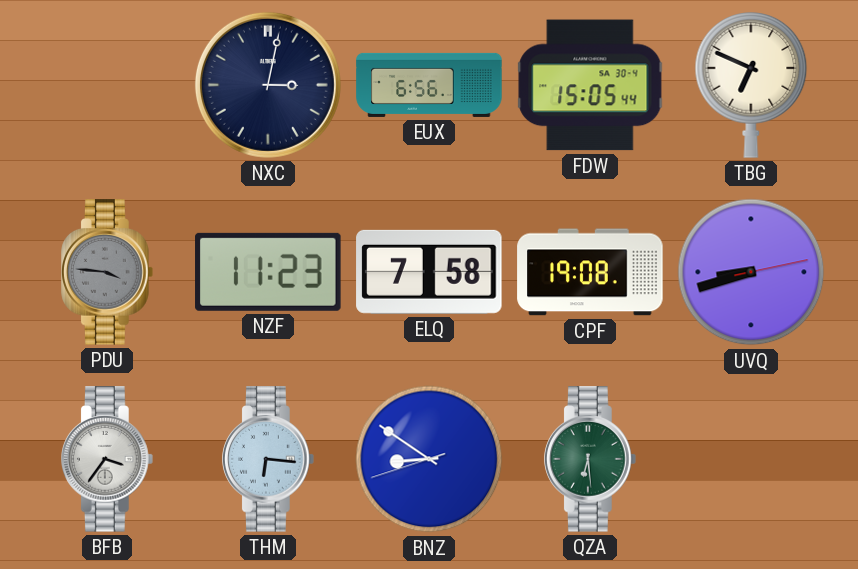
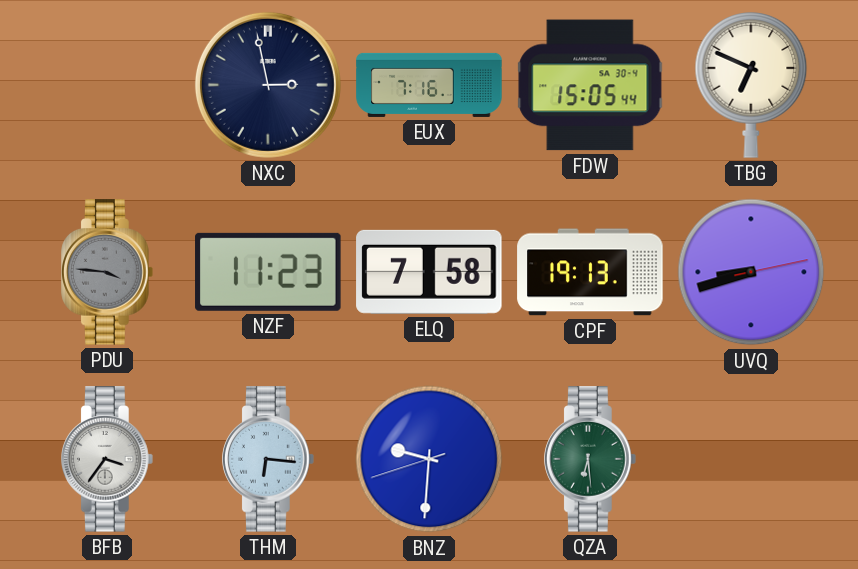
NXC: 3:02 -> 2:58 (268, 85)
EUX: 6:56 -> 7:16 (429, 85)
CPF: 19:08 -> 19:13 (590, 272)
BNZ: 8:50 -> 9:30 (429, 459)
